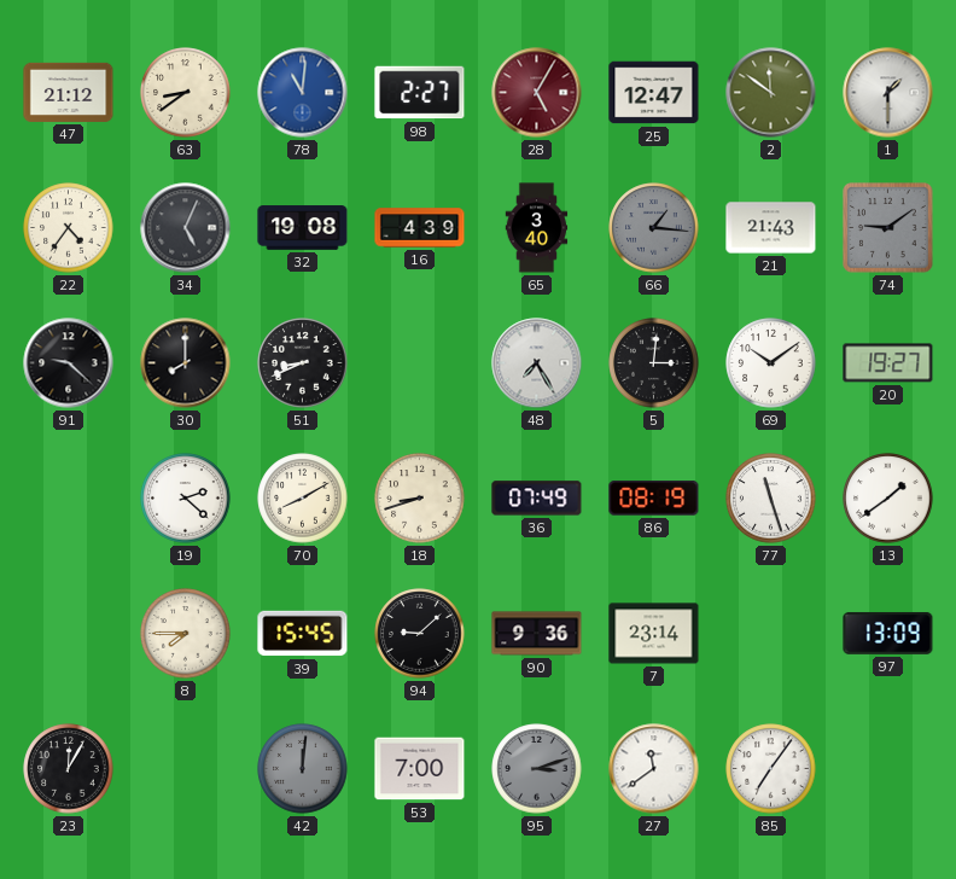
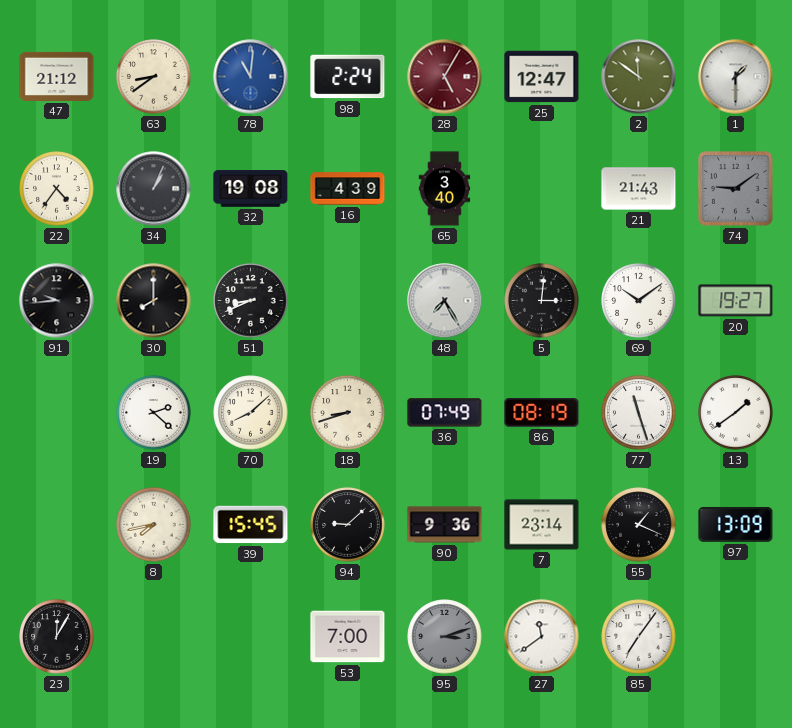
98: 2:27 -> 2:24 (348, 77)
34: 5:04 -> 1:04 (154, 189)
66: 1:16 -> none (654, 228)
91: 9:22 -> 9:44 (57, 301)
70: 8:10 -> 8:08 (251, 413)
8: 7:45 -> 7:43 (154, 525)
55: none -> 1:19 (639, 525)
42: 12:01 -> none (303, 769)
